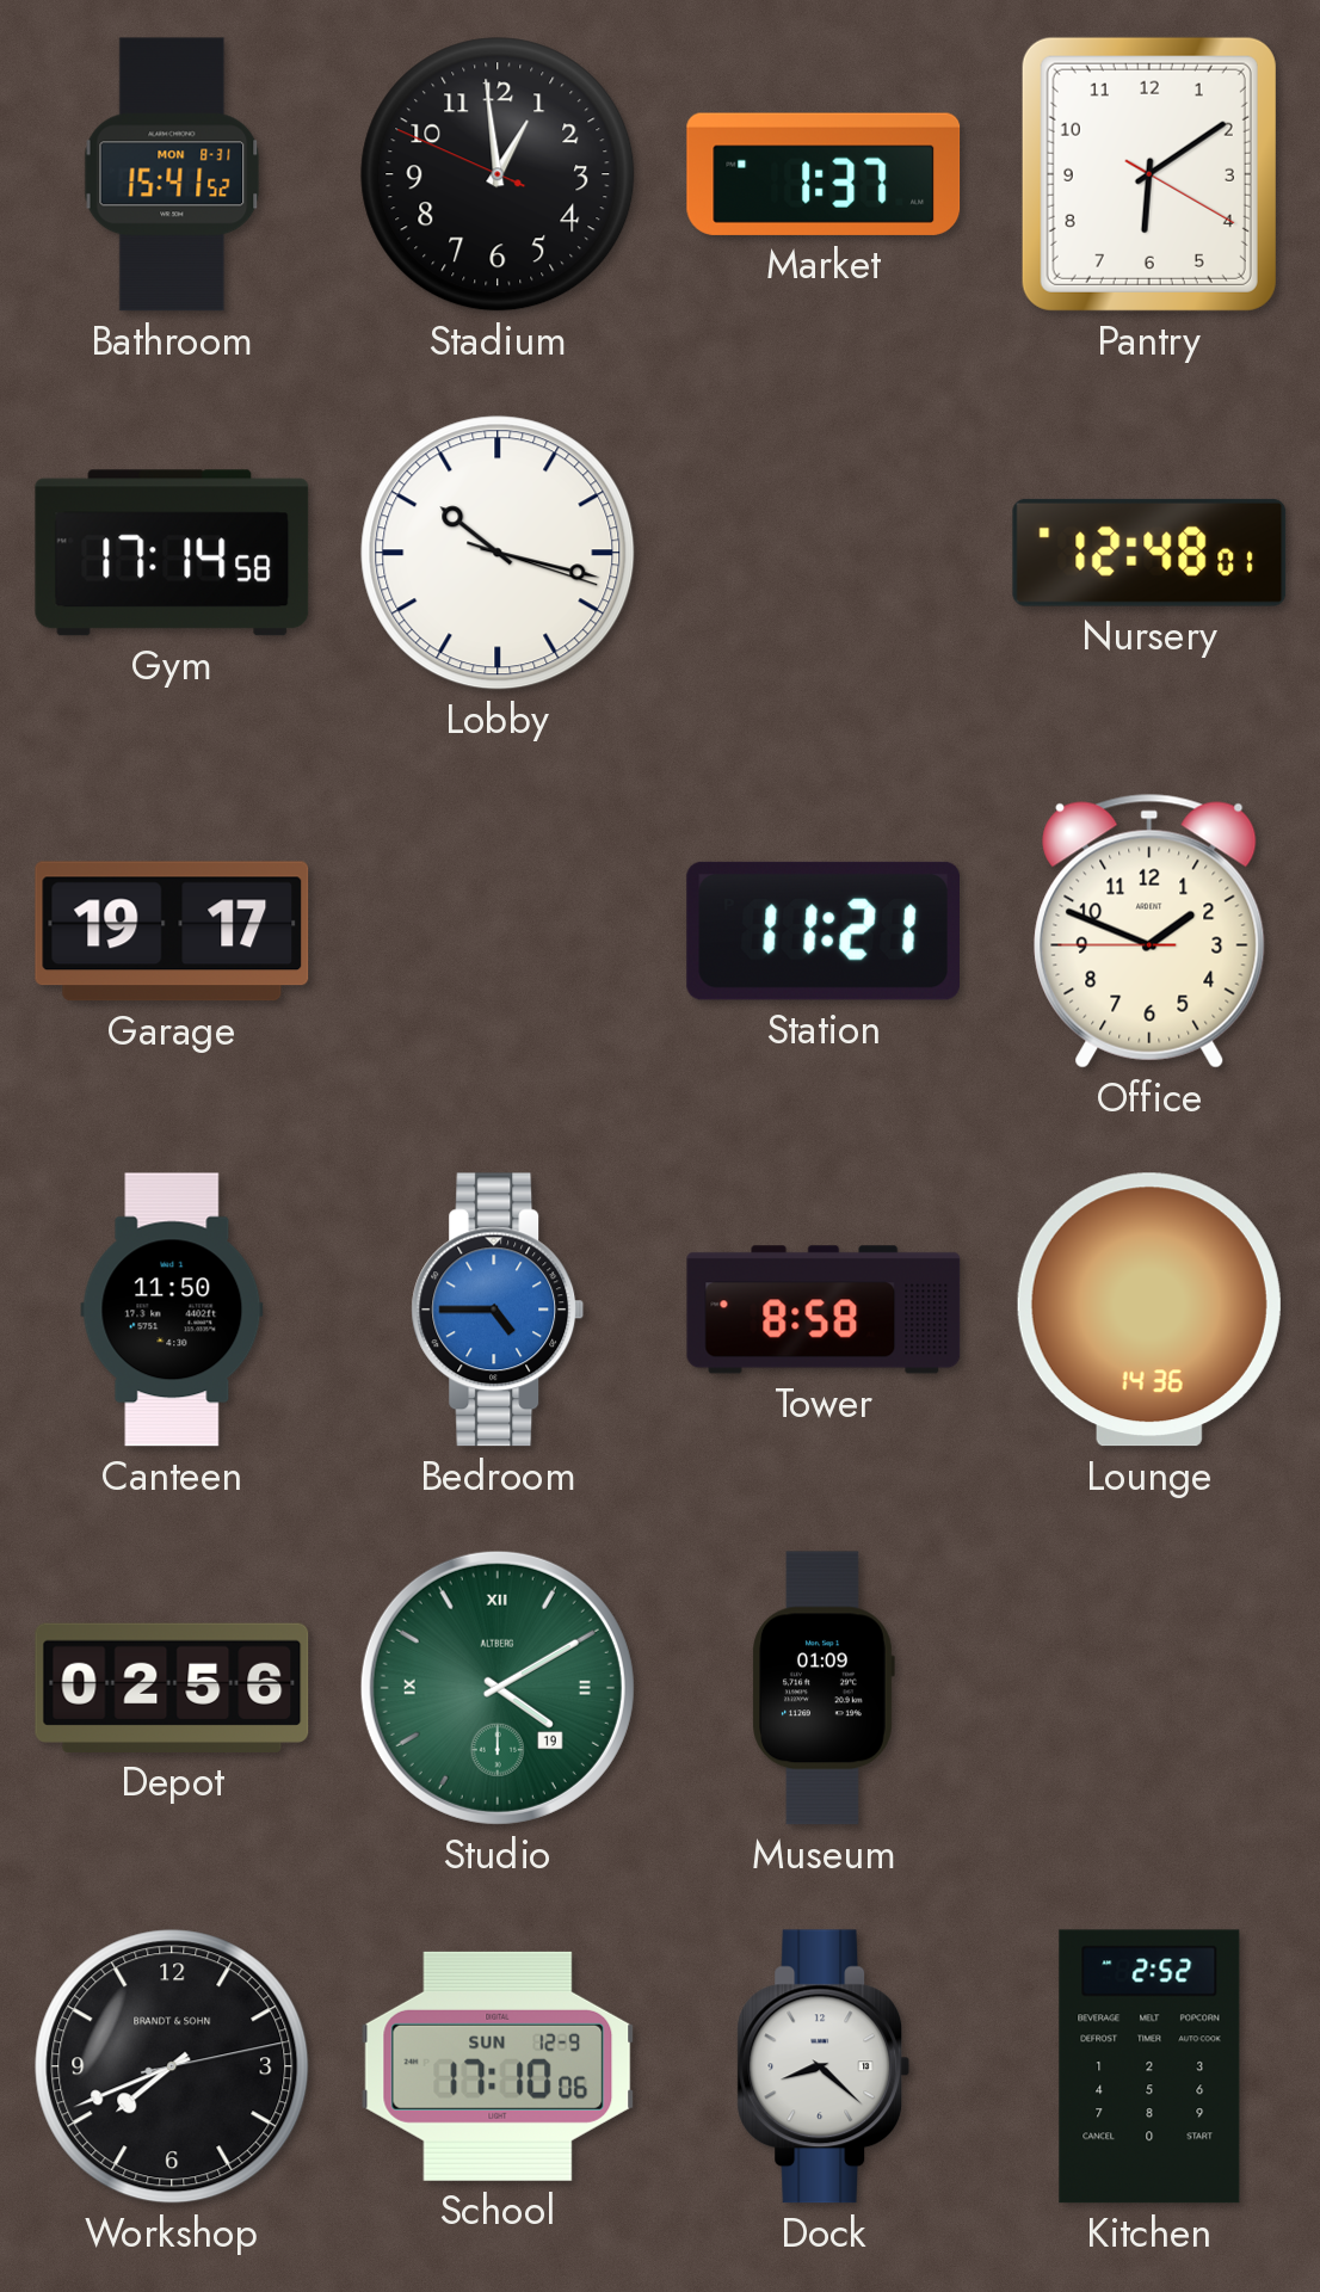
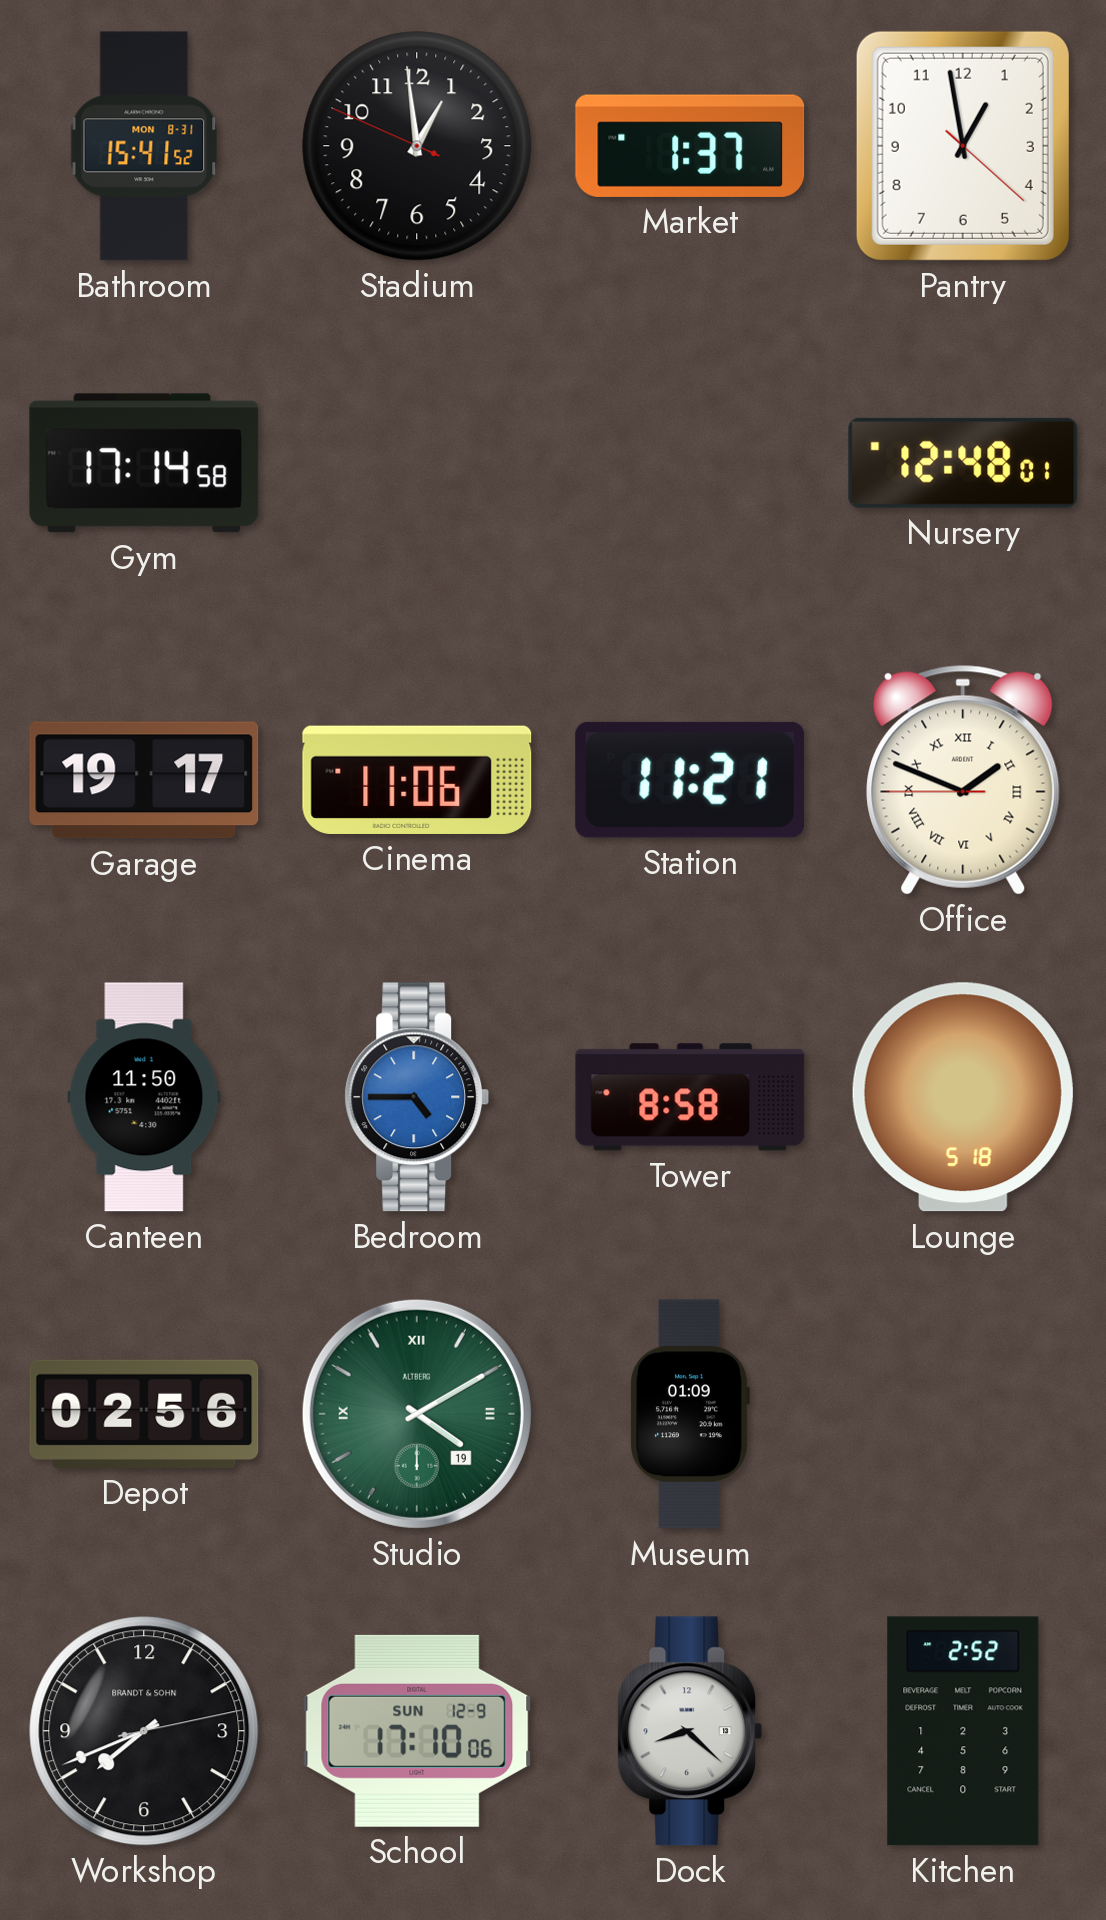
Pantry: 6:09 -> 12:58 (963, 146)
Lobby: 10:17 -> none (498, 553)
Cinema: none -> 11:06 (417, 780)
Office numerals: Arabic -> Roman (963, 780)
Lounge: 14:36 -> 5:18 (963, 1097)
